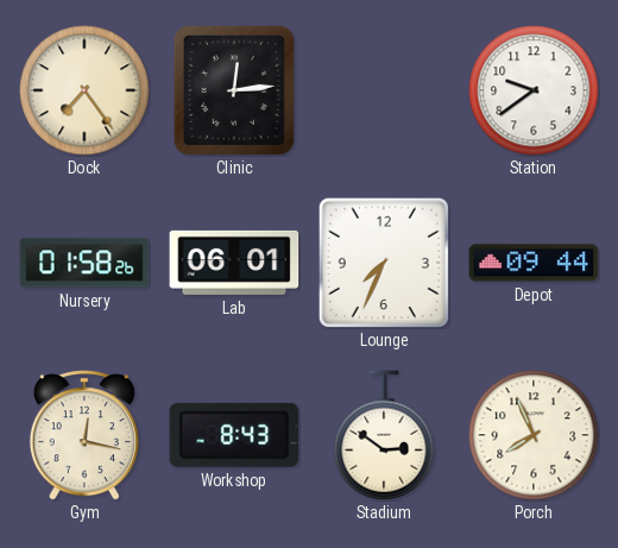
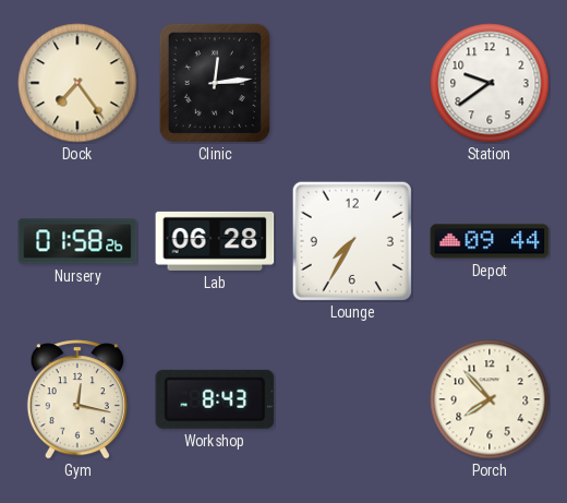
Lab: 06:01 -> 06:28 (215, 241)
Lounge: 7:34 -> 7:35 (352, 241)
Stadium: 2:51 -> none (384, 435)
Porch: 7:56 -> 7:53 (490, 399)
